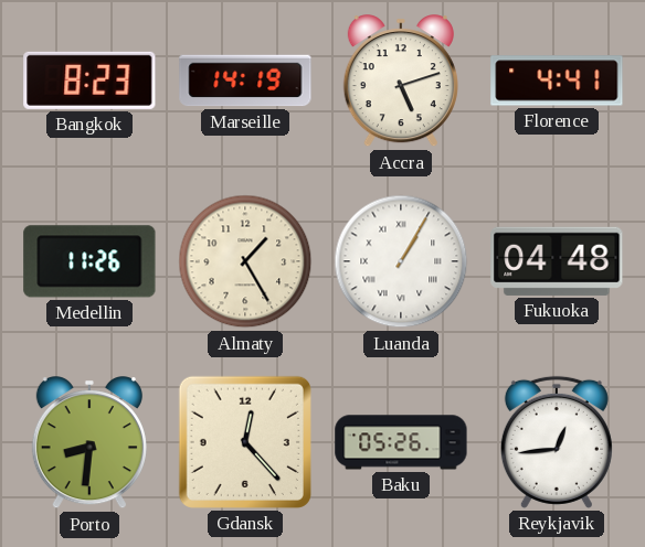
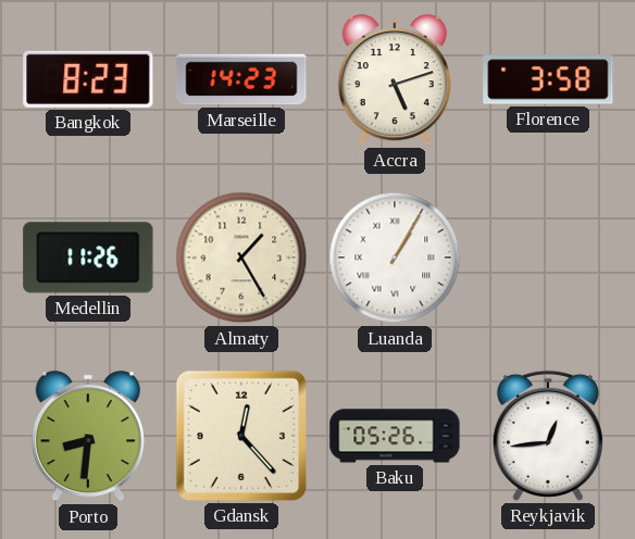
Marseille: 14:19 -> 14:23 (241, 79)
Florence: 4:41 -> 3:58 (548, 79)
Fukuoka: 04:48 -> none (557, 261)
